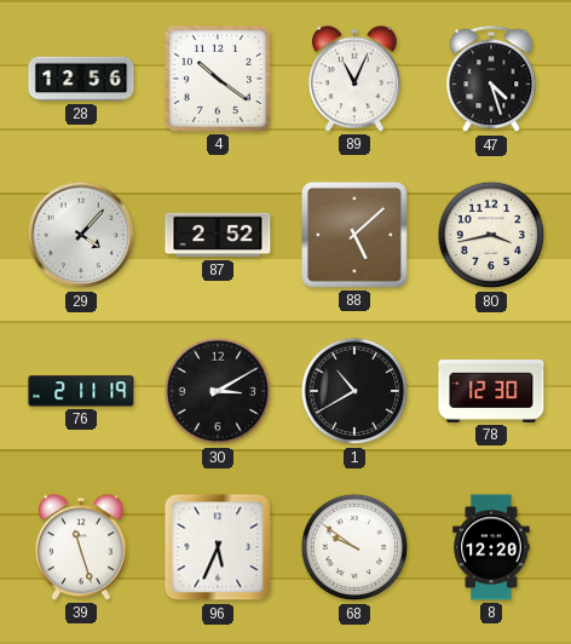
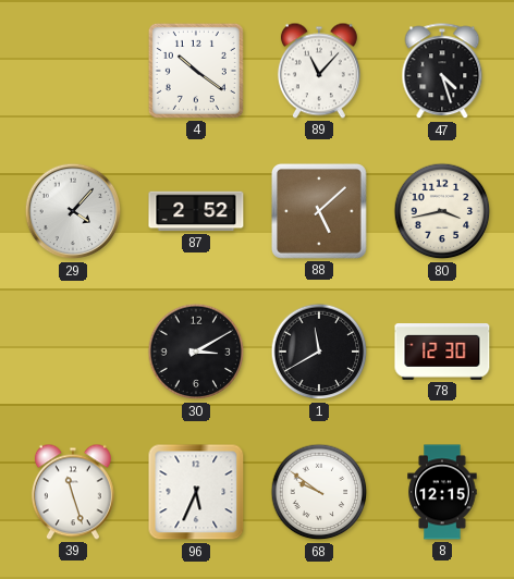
28: 12:56 -> none (81, 79)
89: 11:04 -> 11:07 (319, 71)
76: 2:11 -> none (81, 391)
1: 10:40 -> 11:40 (319, 352)
8: 12:20 -> 12:15 (442, 492)
